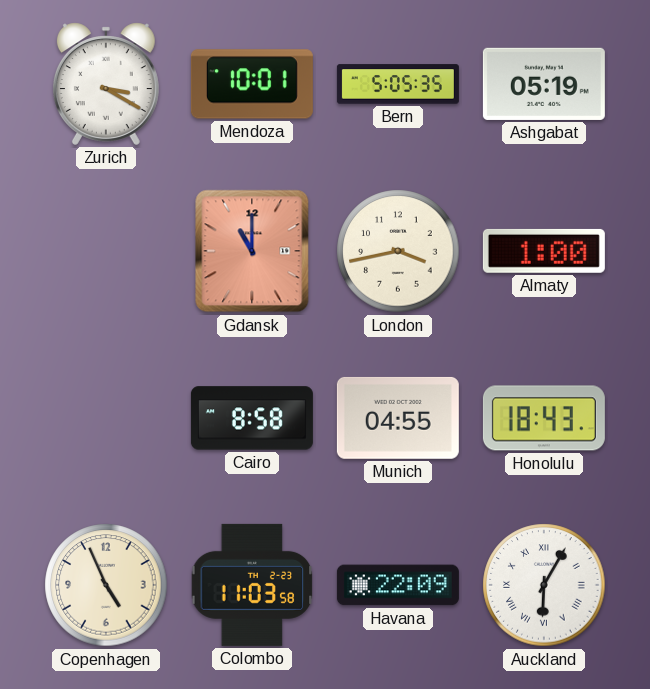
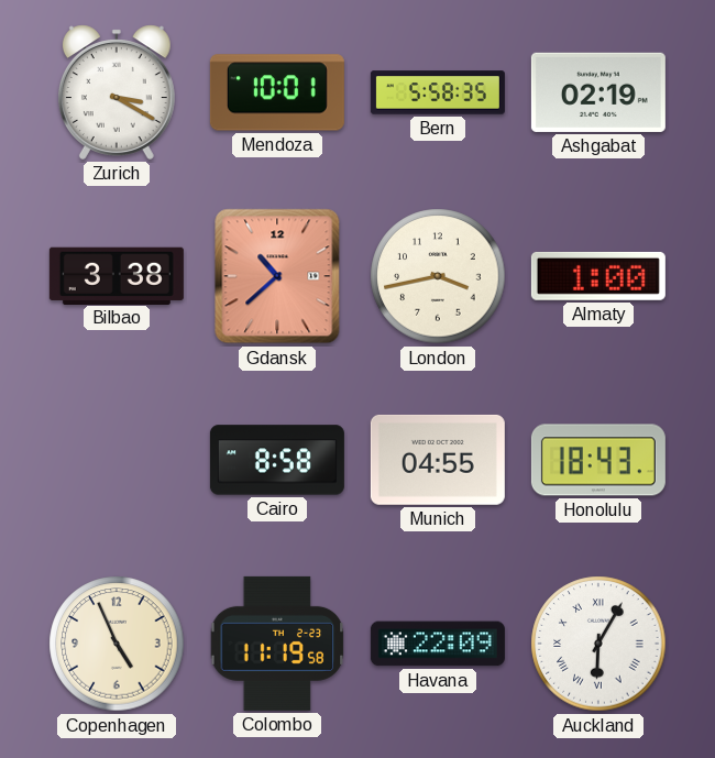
Bern: 5:05 -> 5:58 (438, 92)
Ashgabat: 05:19 -> 02:19 (598, 92)
Bilbao: none -> 3:38 (117, 275)
Gdansk: 11:00 -> 10:38 (277, 276)
Colombo: 11:03 -> 11:19 (277, 644)
